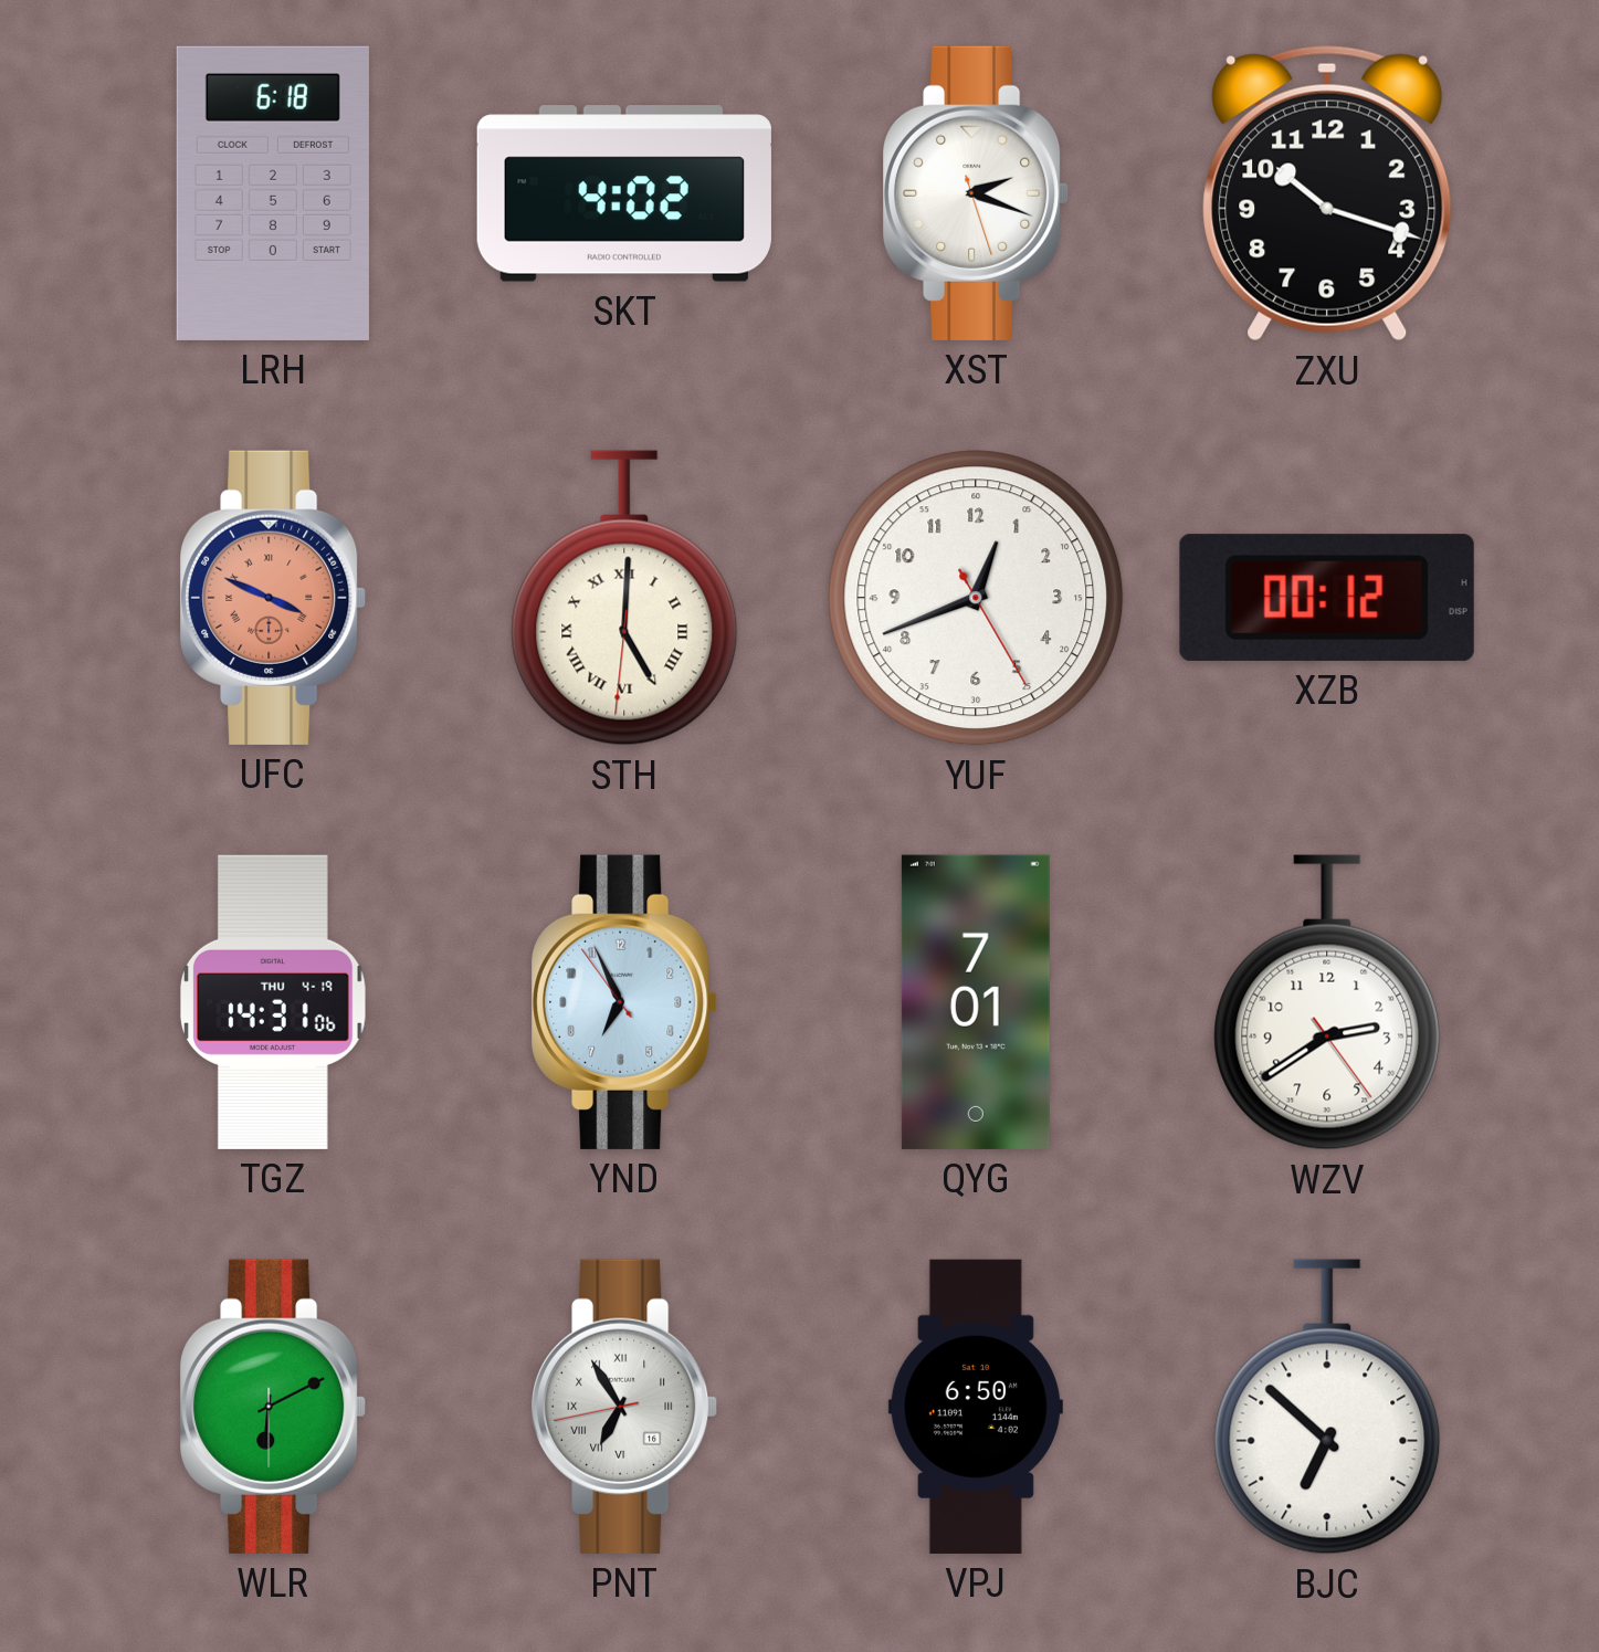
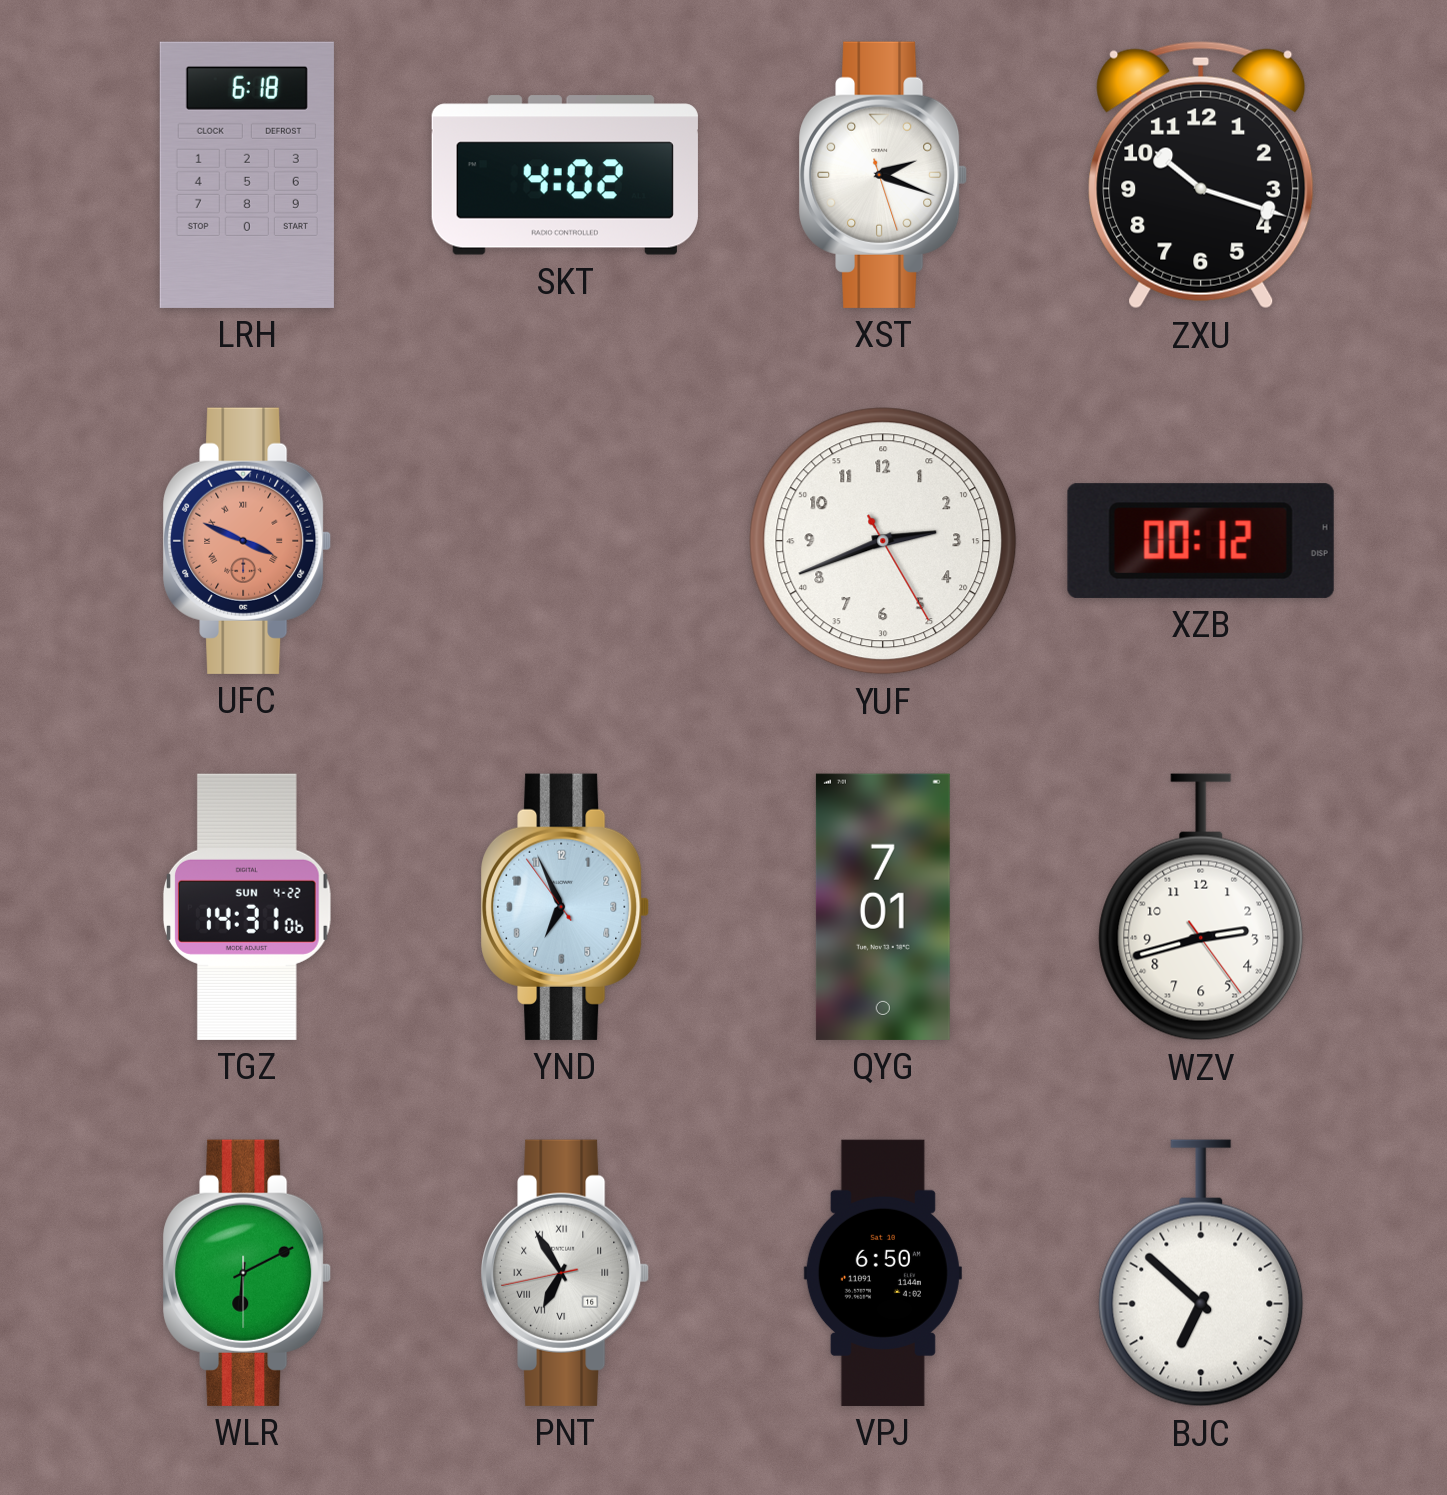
STH: 5:00 -> none (624, 598)
YUF: 12:41 -> 2:41 (883, 541)
TGZ date: THU 4-19 -> SUN 4-22 (248, 907)
WZV: 2:39 -> 2:42 (1201, 907)
